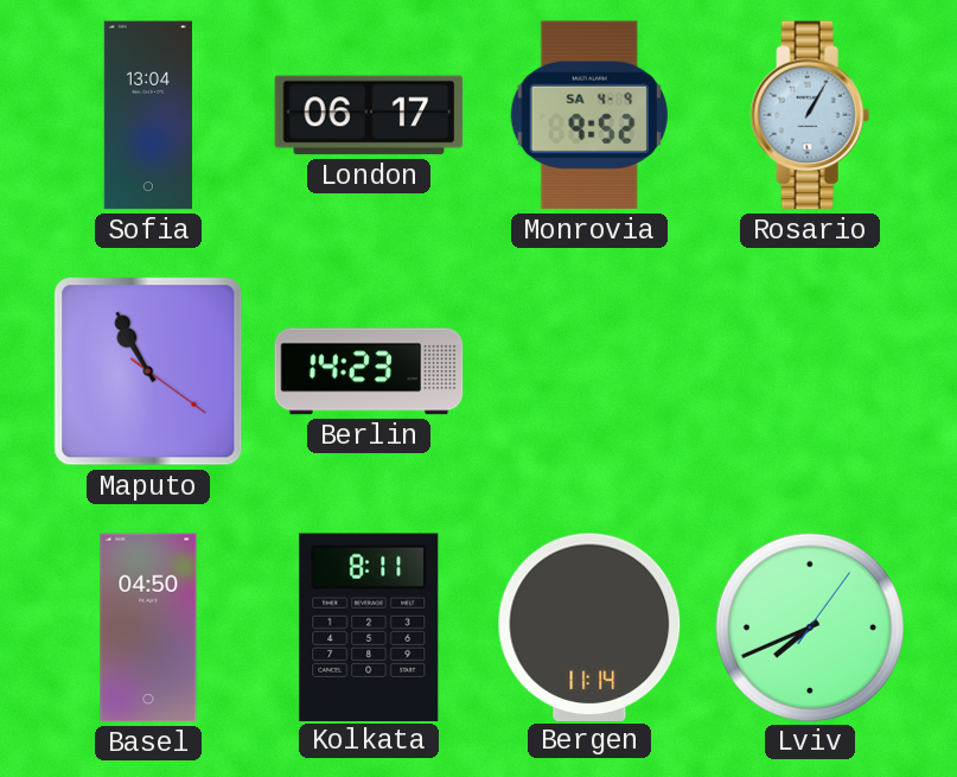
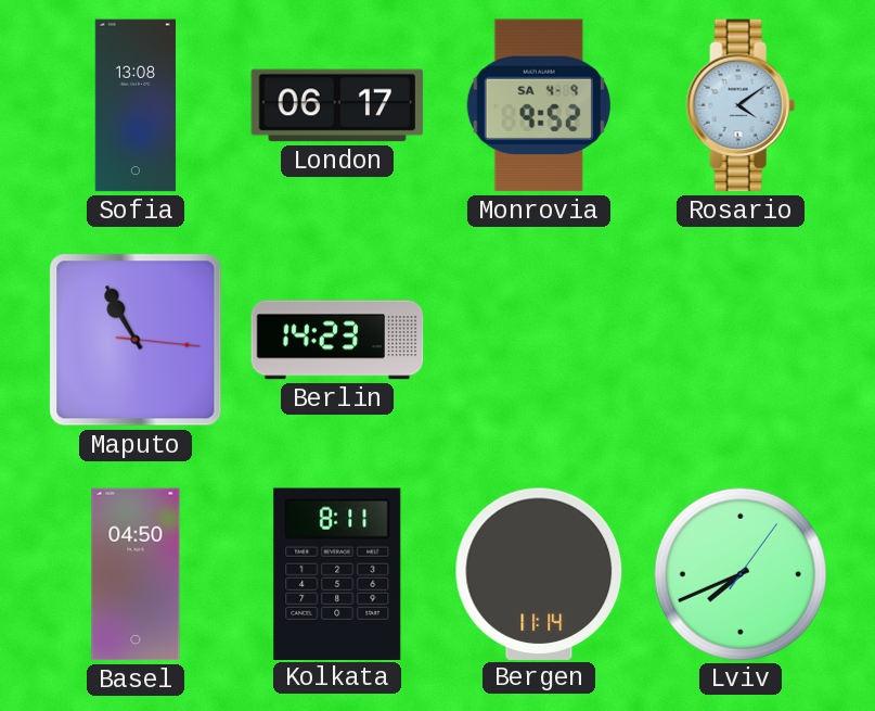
Sofia: 13:04 -> 13:08 (136, 105)
Rosario: 1:05 -> 4:09 (741, 105)
Maputo: 10:55:21 -> 10:55:16 (136, 340)
